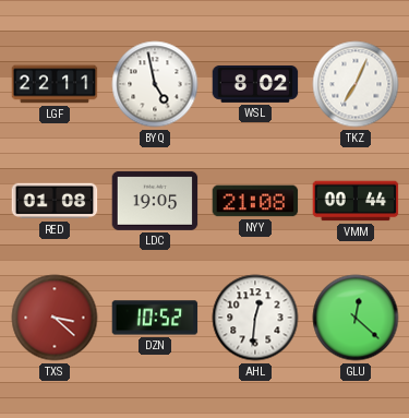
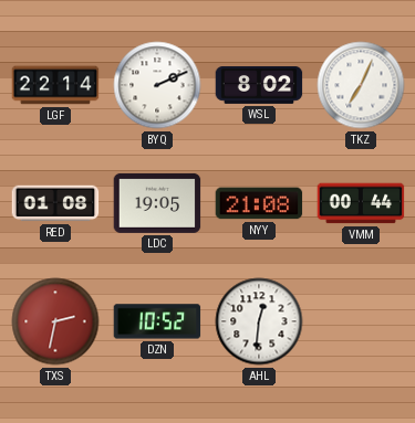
LGF: 22:11 -> 22:14 (55, 85)
BYQ: 4:58 -> 2:11 (157, 85)
TXS: 3:22 -> 2:32 (55, 321)
GLU: 12:22 -> none (356, 318)
